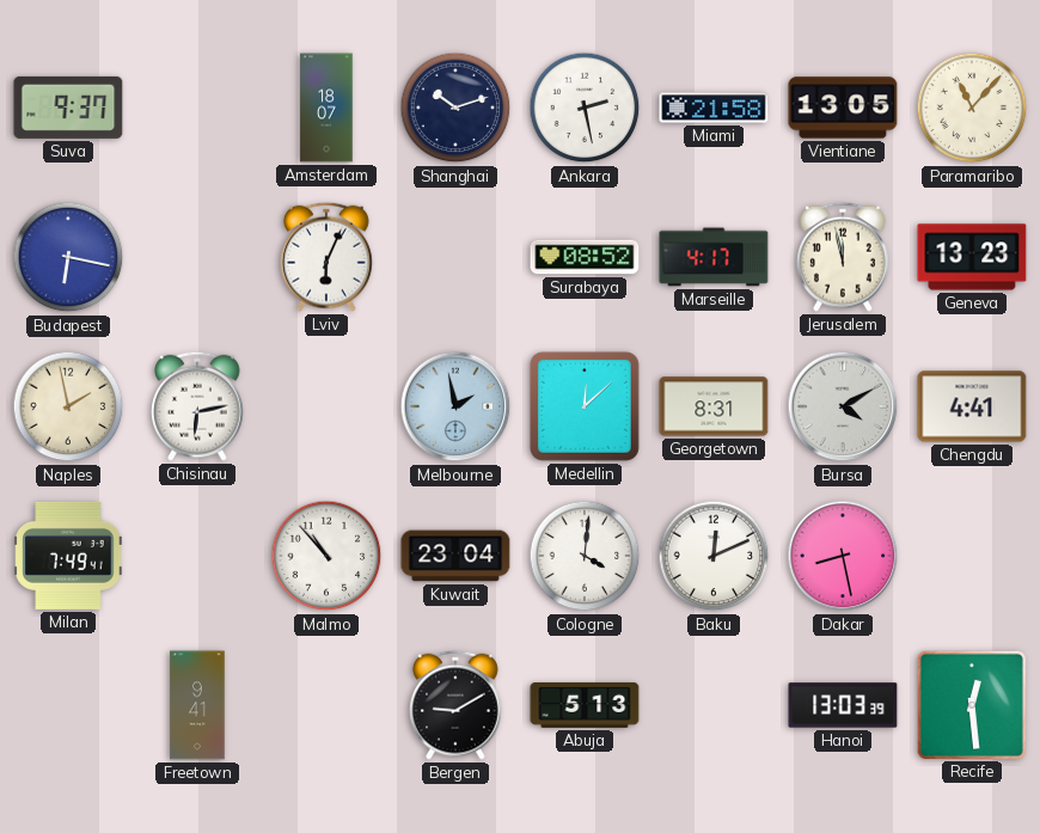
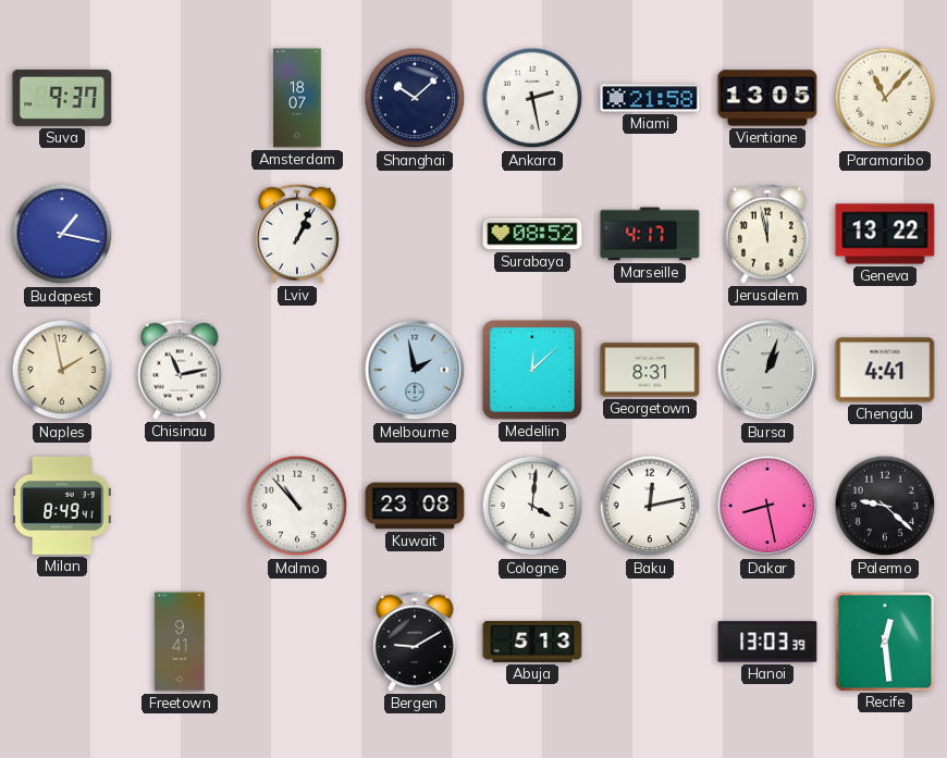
Shanghai: 10:12 -> 10:08 (415, 98)
Budapest: 6:17 -> 1:17 (62, 234)
Lviv: 6:04 -> 1:04 (298, 234)
Geneva: 13:23 -> 13:22 (885, 234)
Chisinau: 6:13 -> 11:13 (181, 370)
Bursa: 4:10 -> 1:03 (767, 370)
Milan: 7:49 -> 8:49 (62, 506)
Kuwait: 23:04 -> 23:08 (415, 506)
Baku: 12:11 -> 12:13 (650, 506)
Palermo: none -> 9:22 (885, 506)
